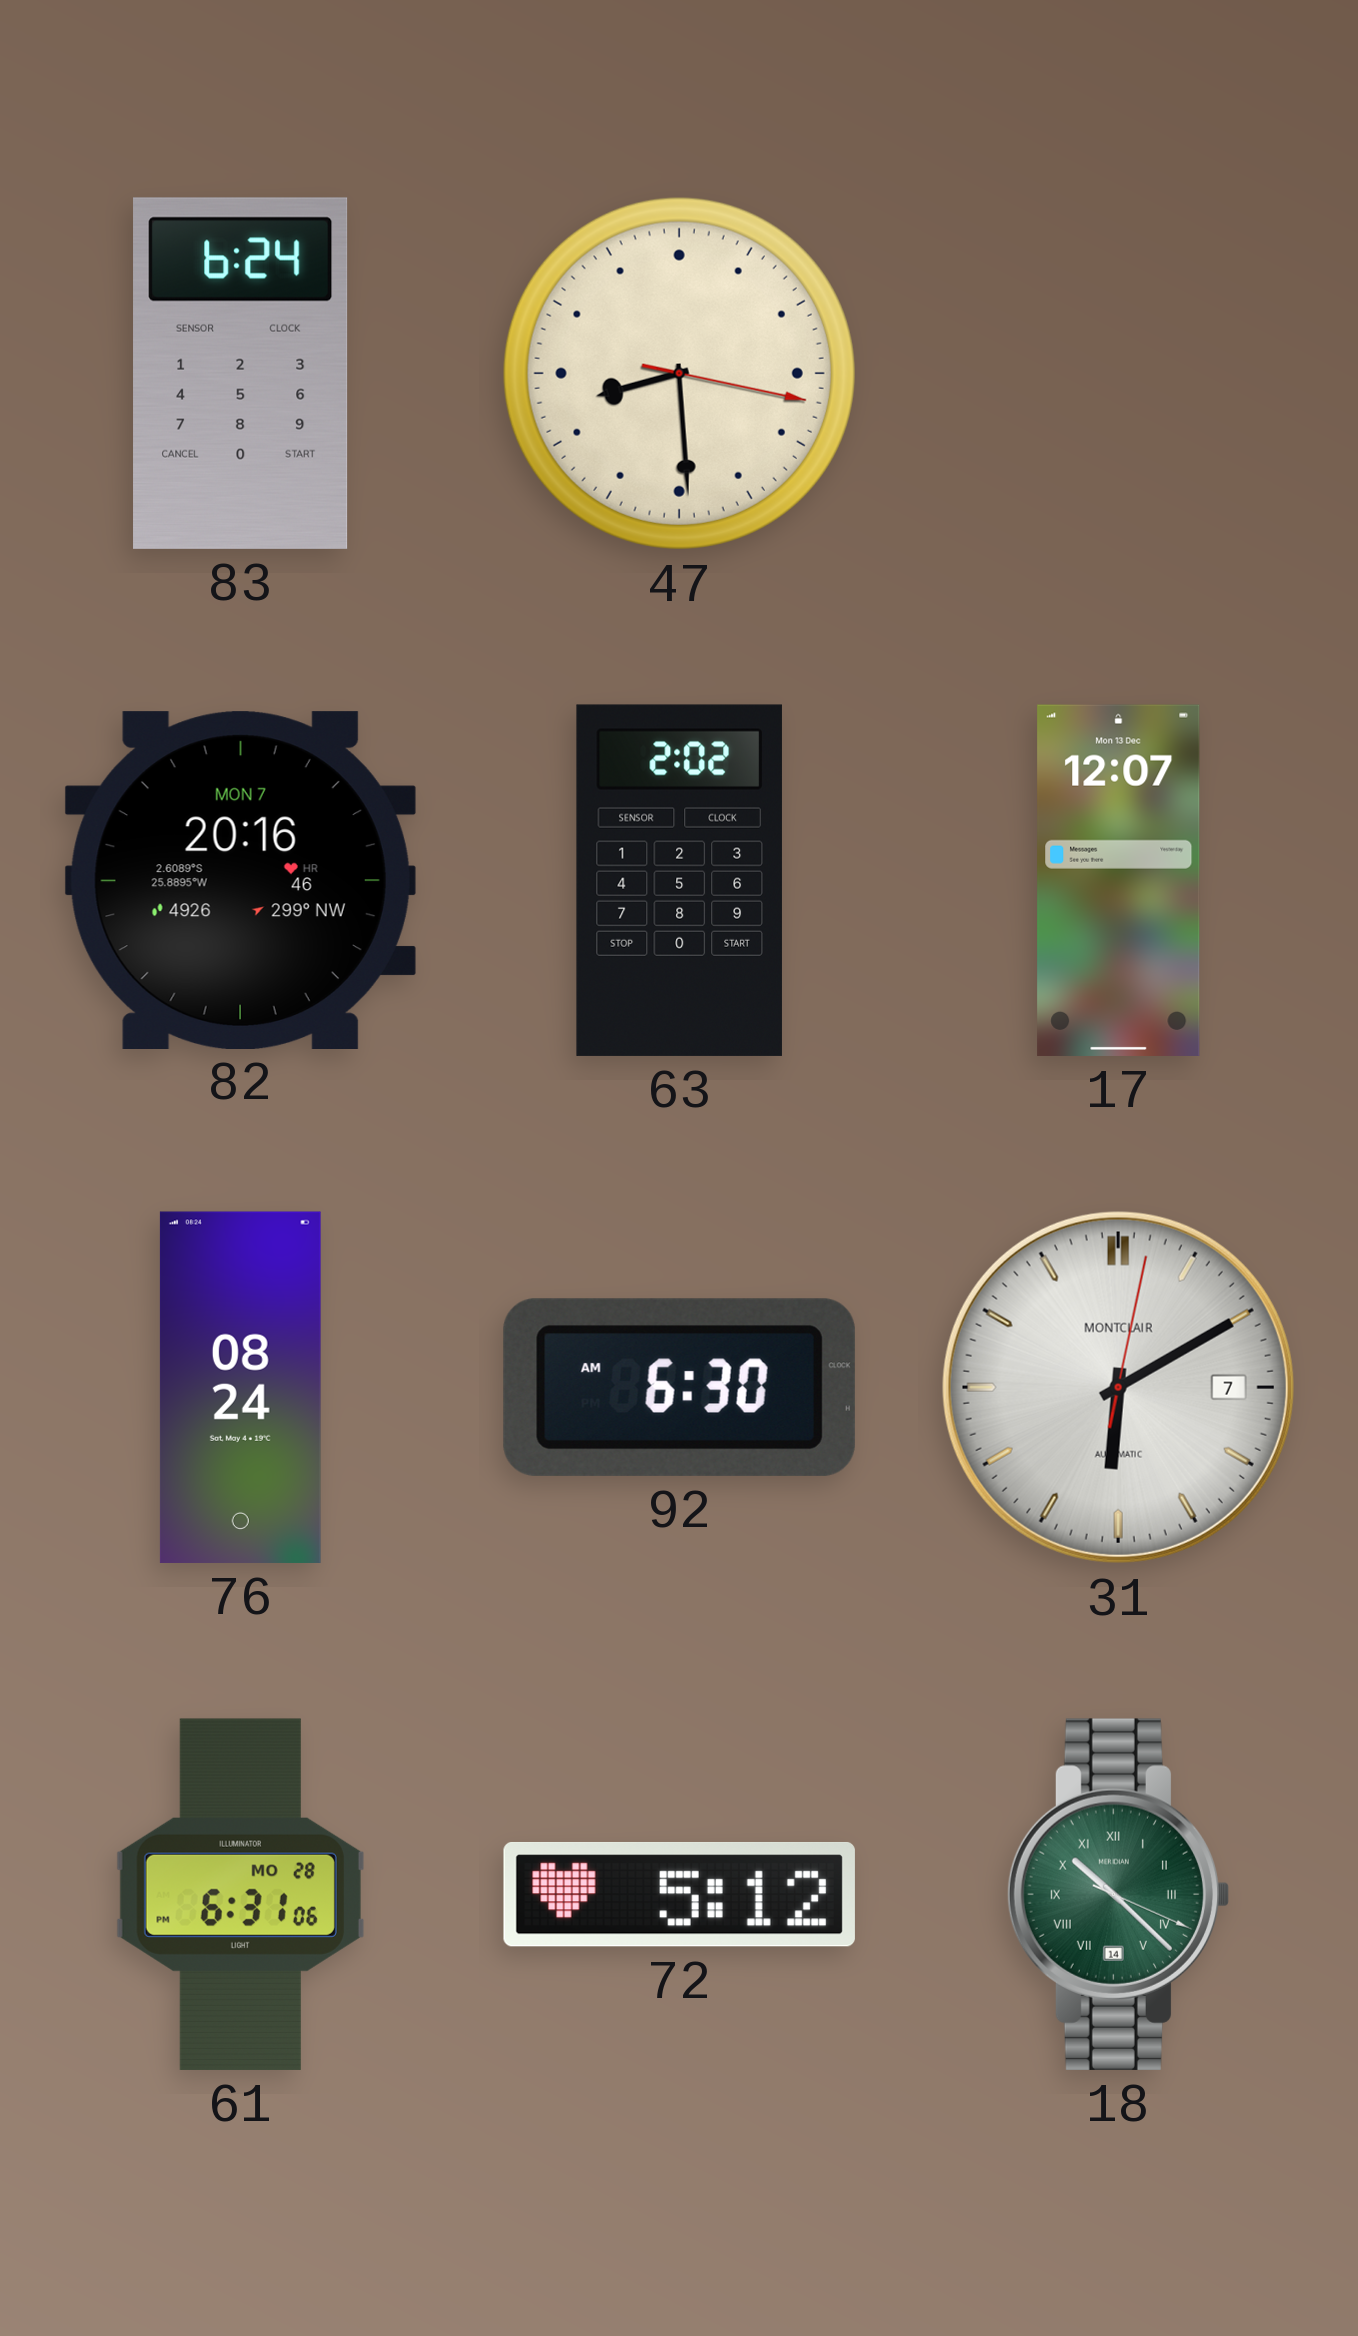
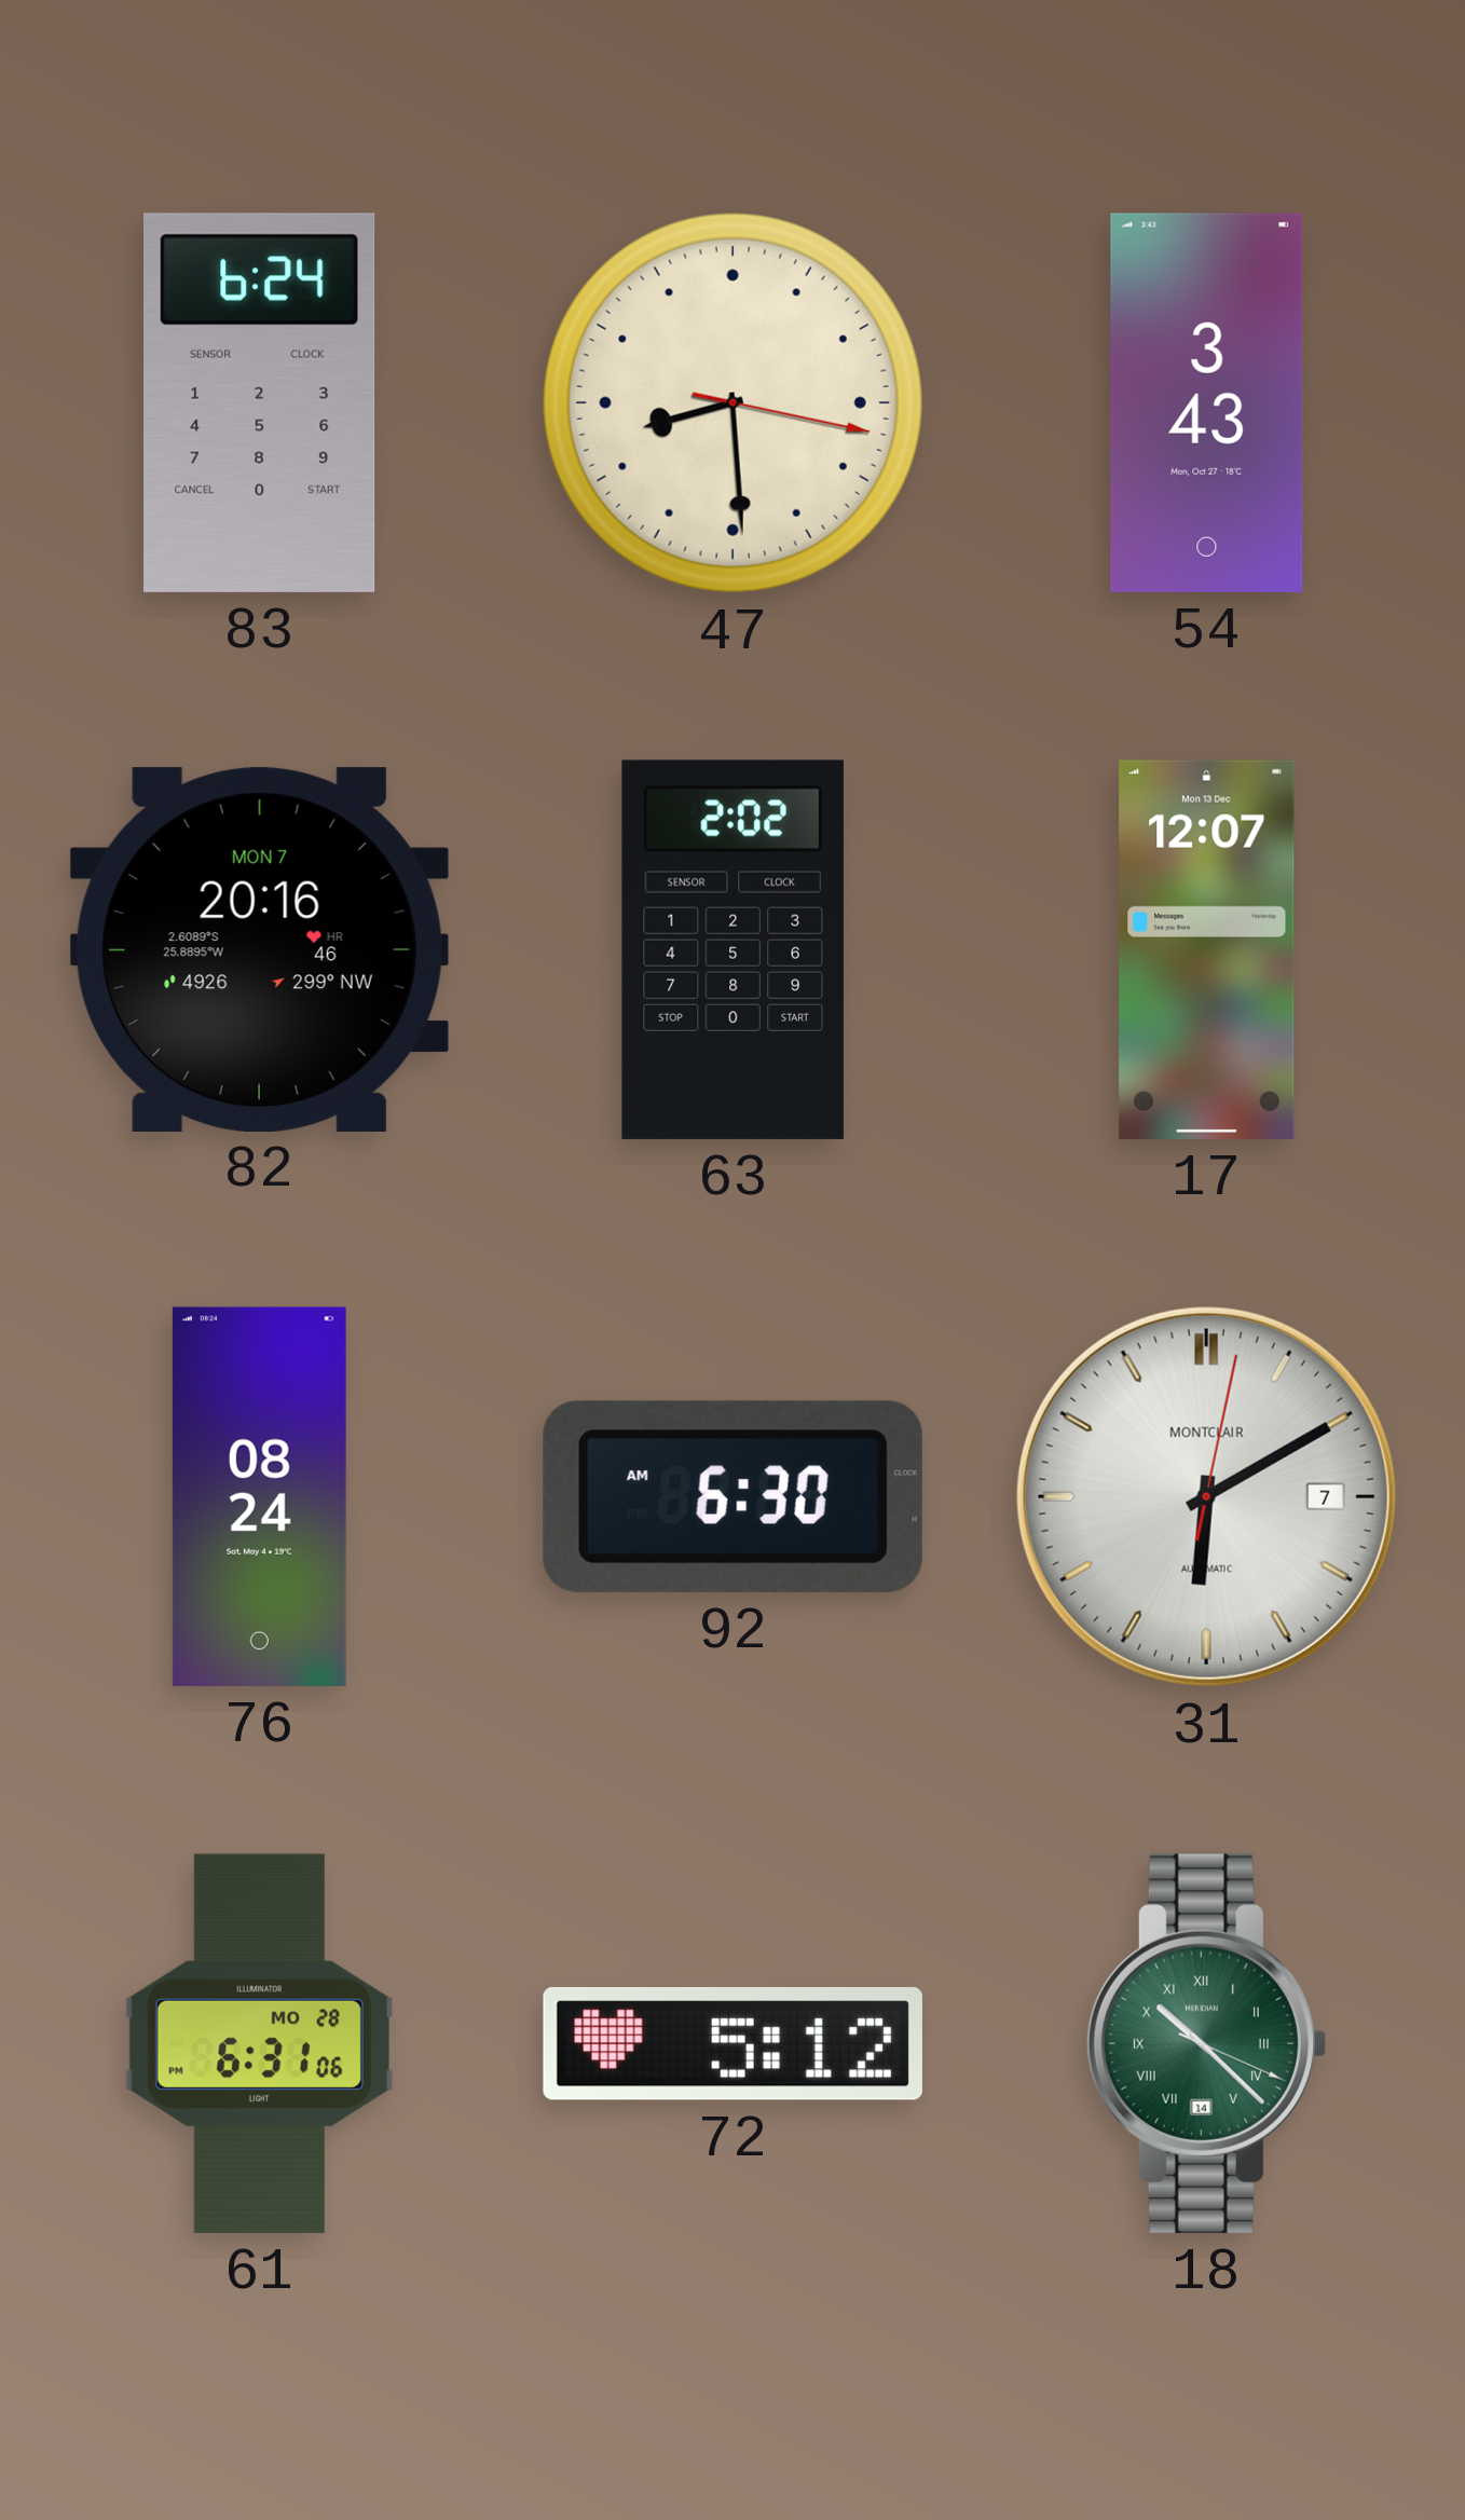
54: none -> 3:43 (1207, 402)
